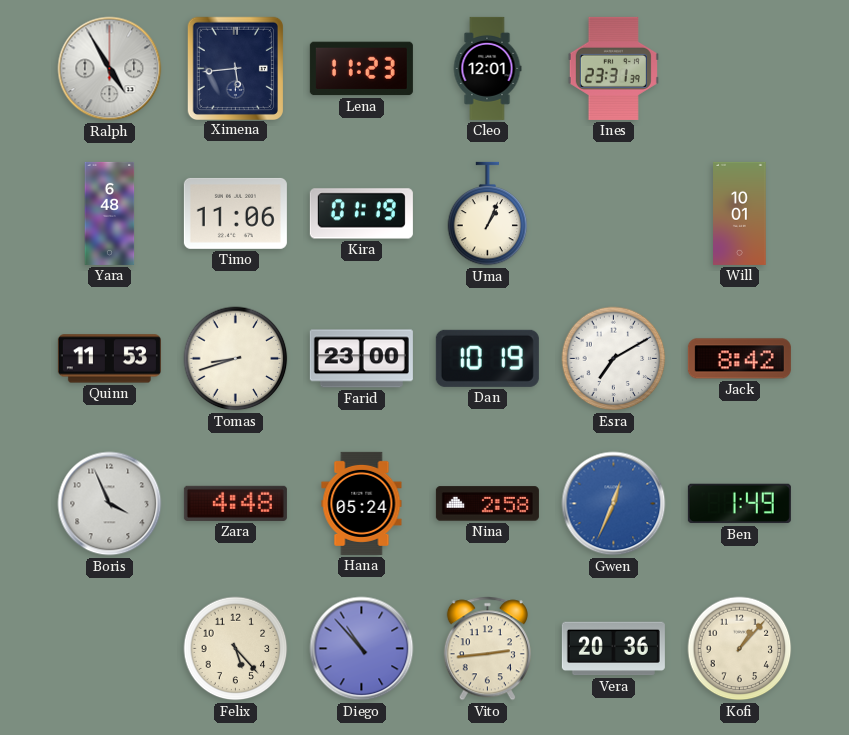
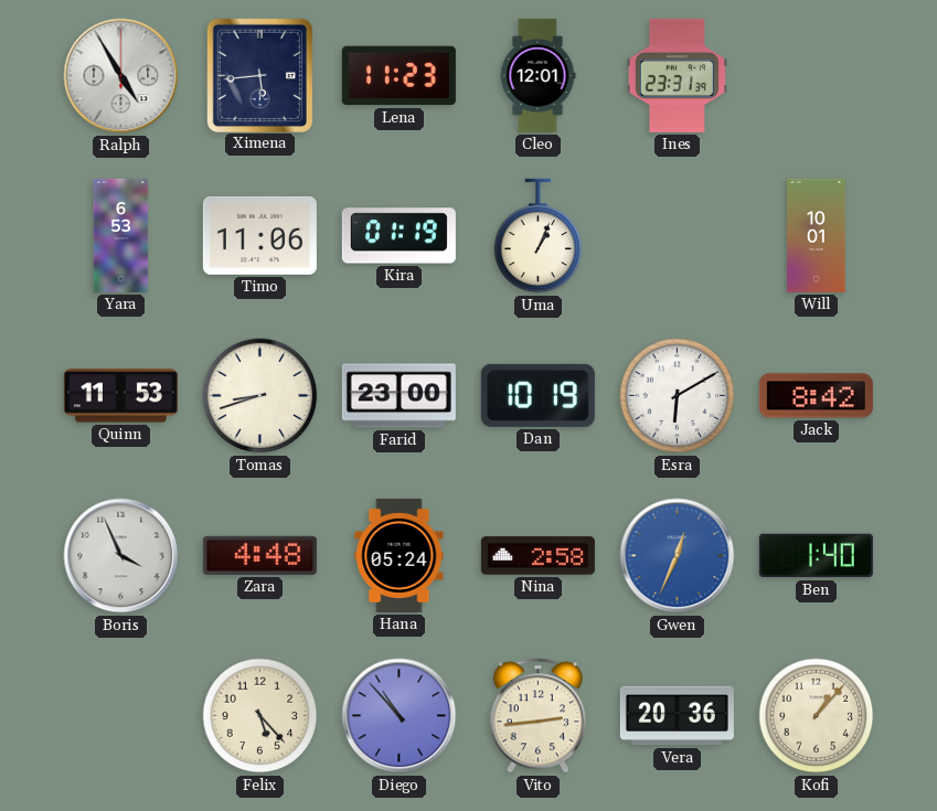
Yara: 6:48 -> 6:53 (121, 235)
Esra: 7:10 -> 6:10 (678, 396)
Ben: 1:49 -> 1:40 (816, 556)
